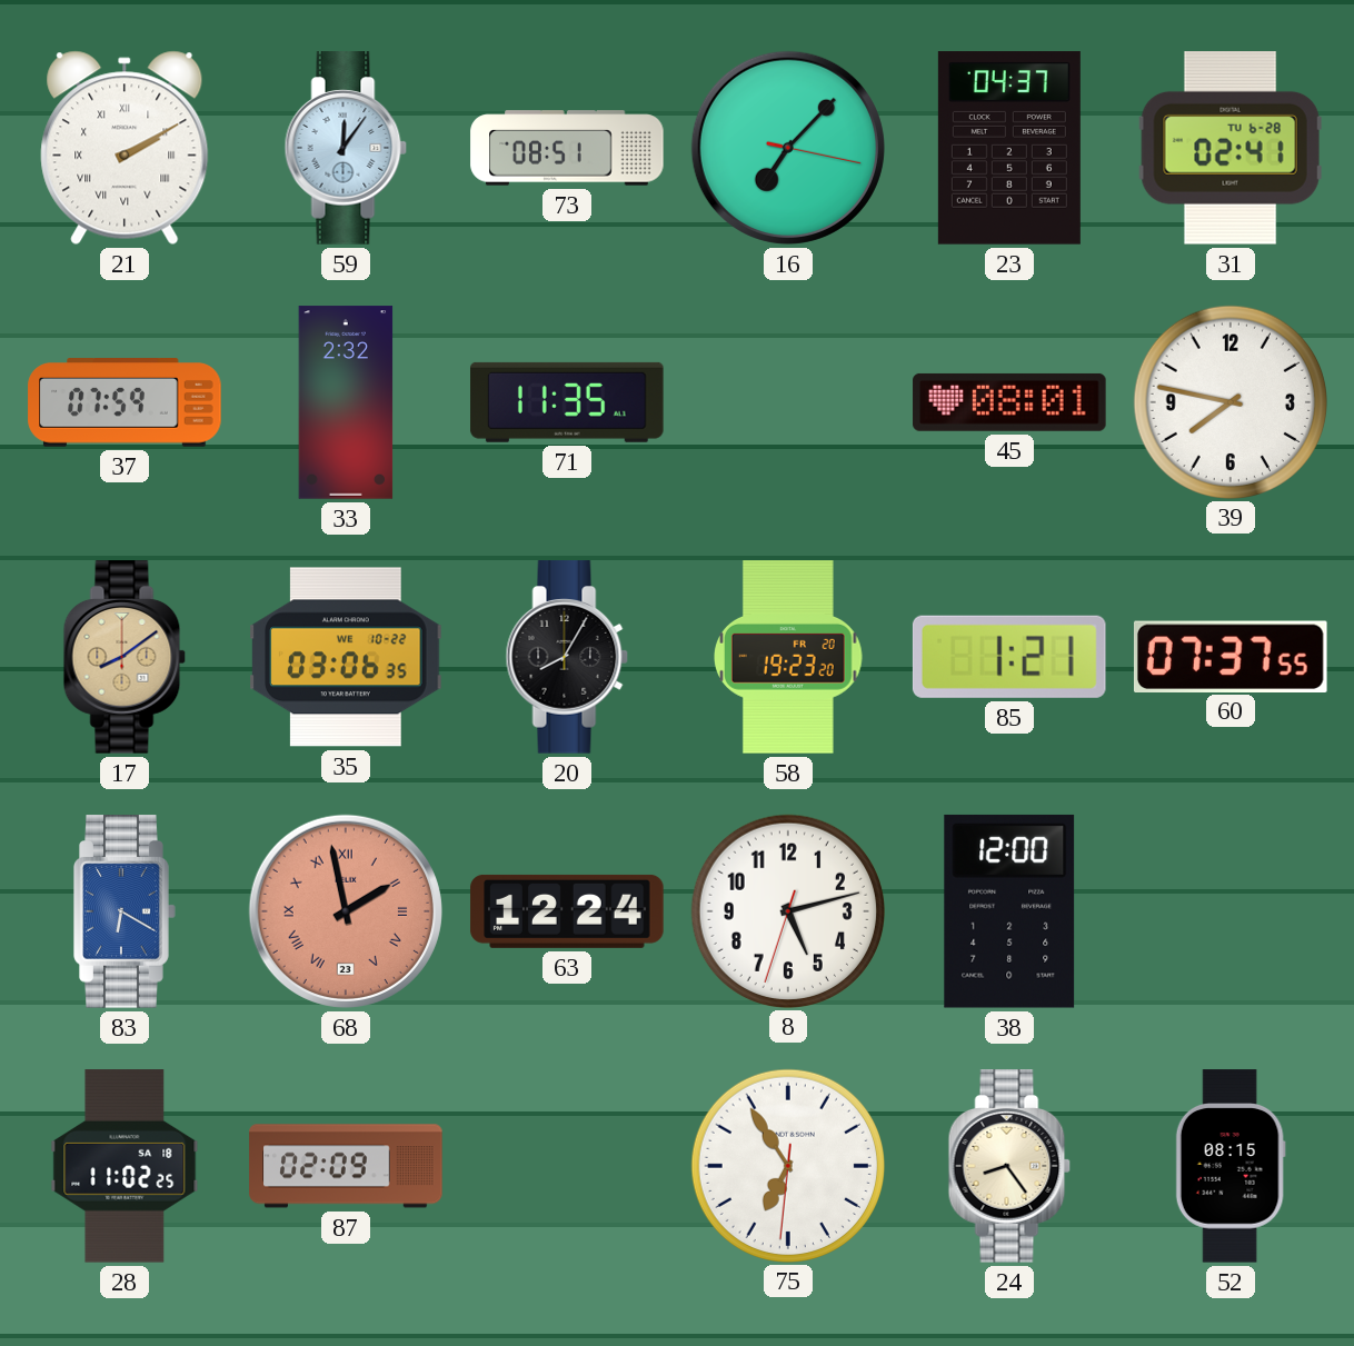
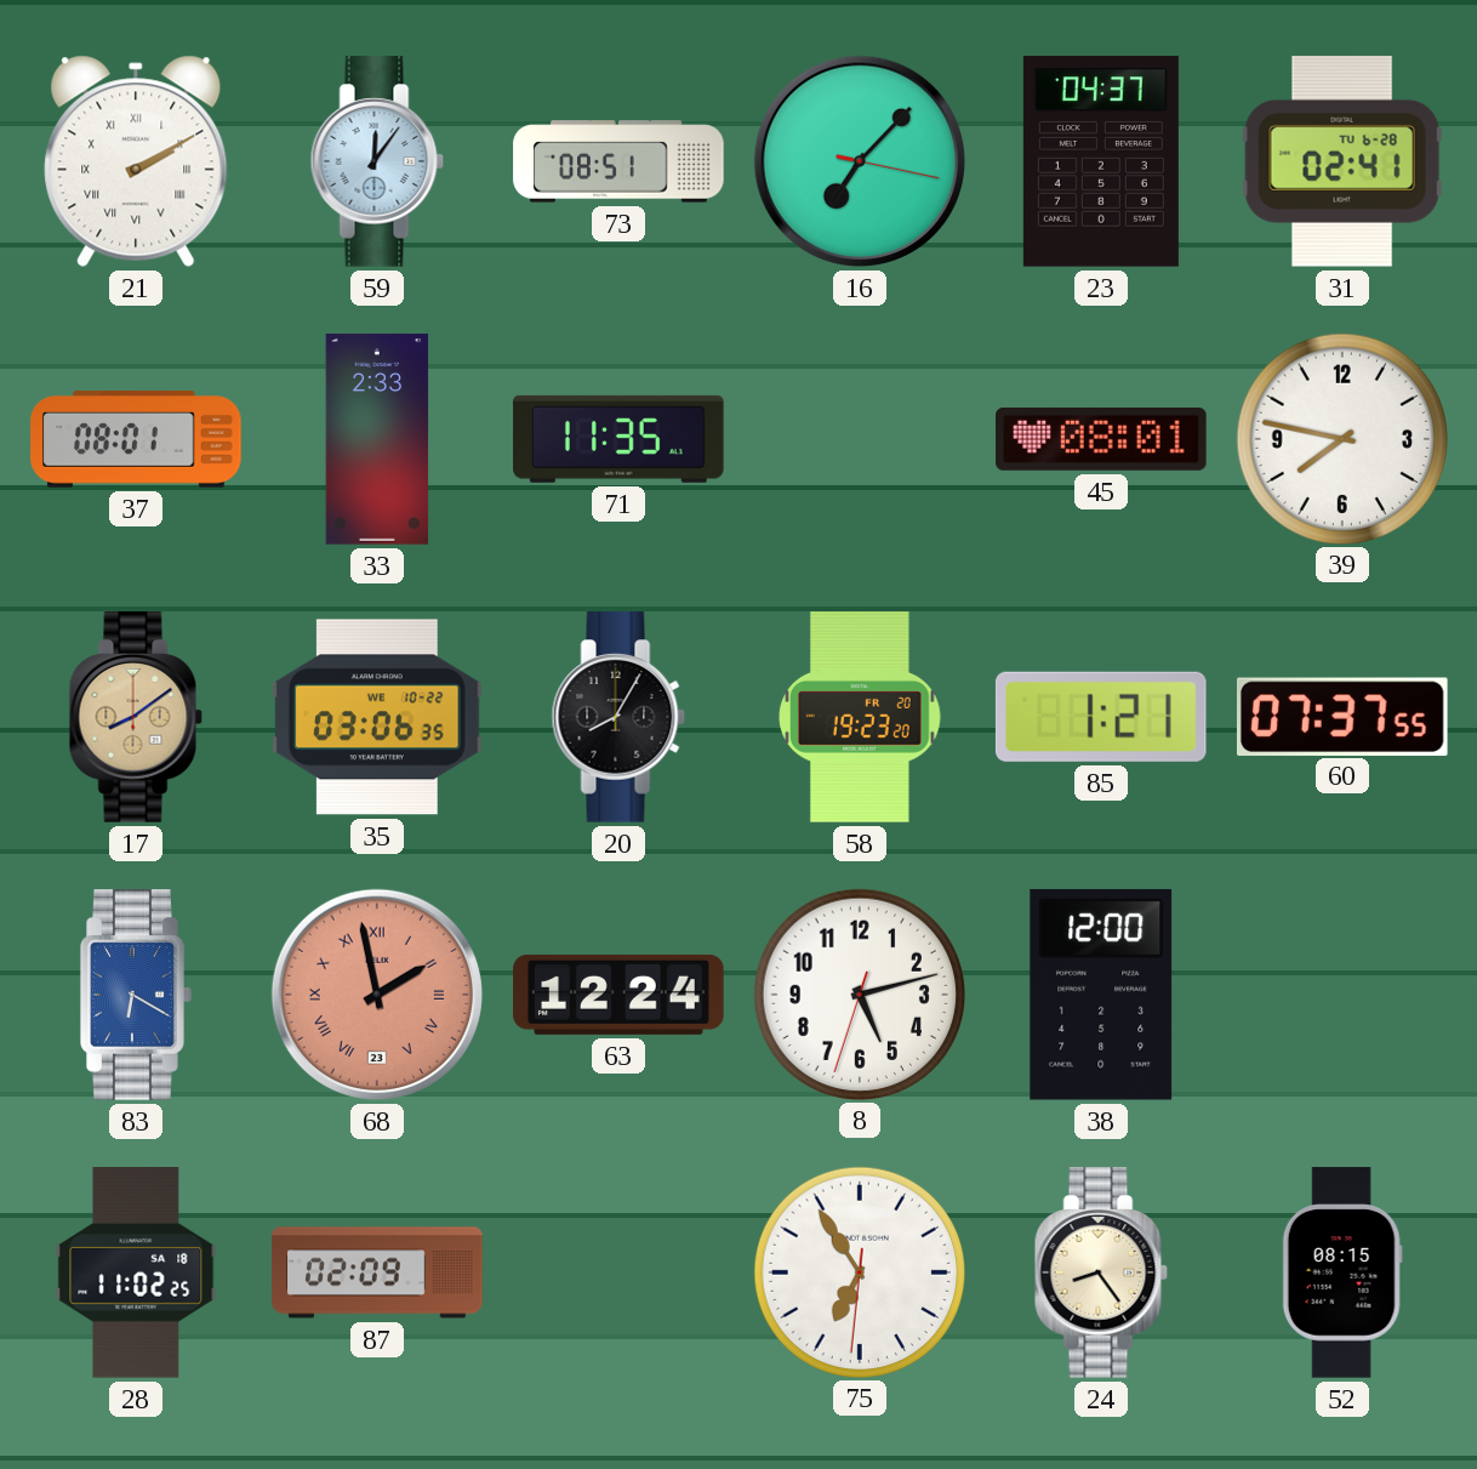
37: 07:59 -> 08:01 (136, 439)
33: 2:32 -> 2:33 (377, 439)
